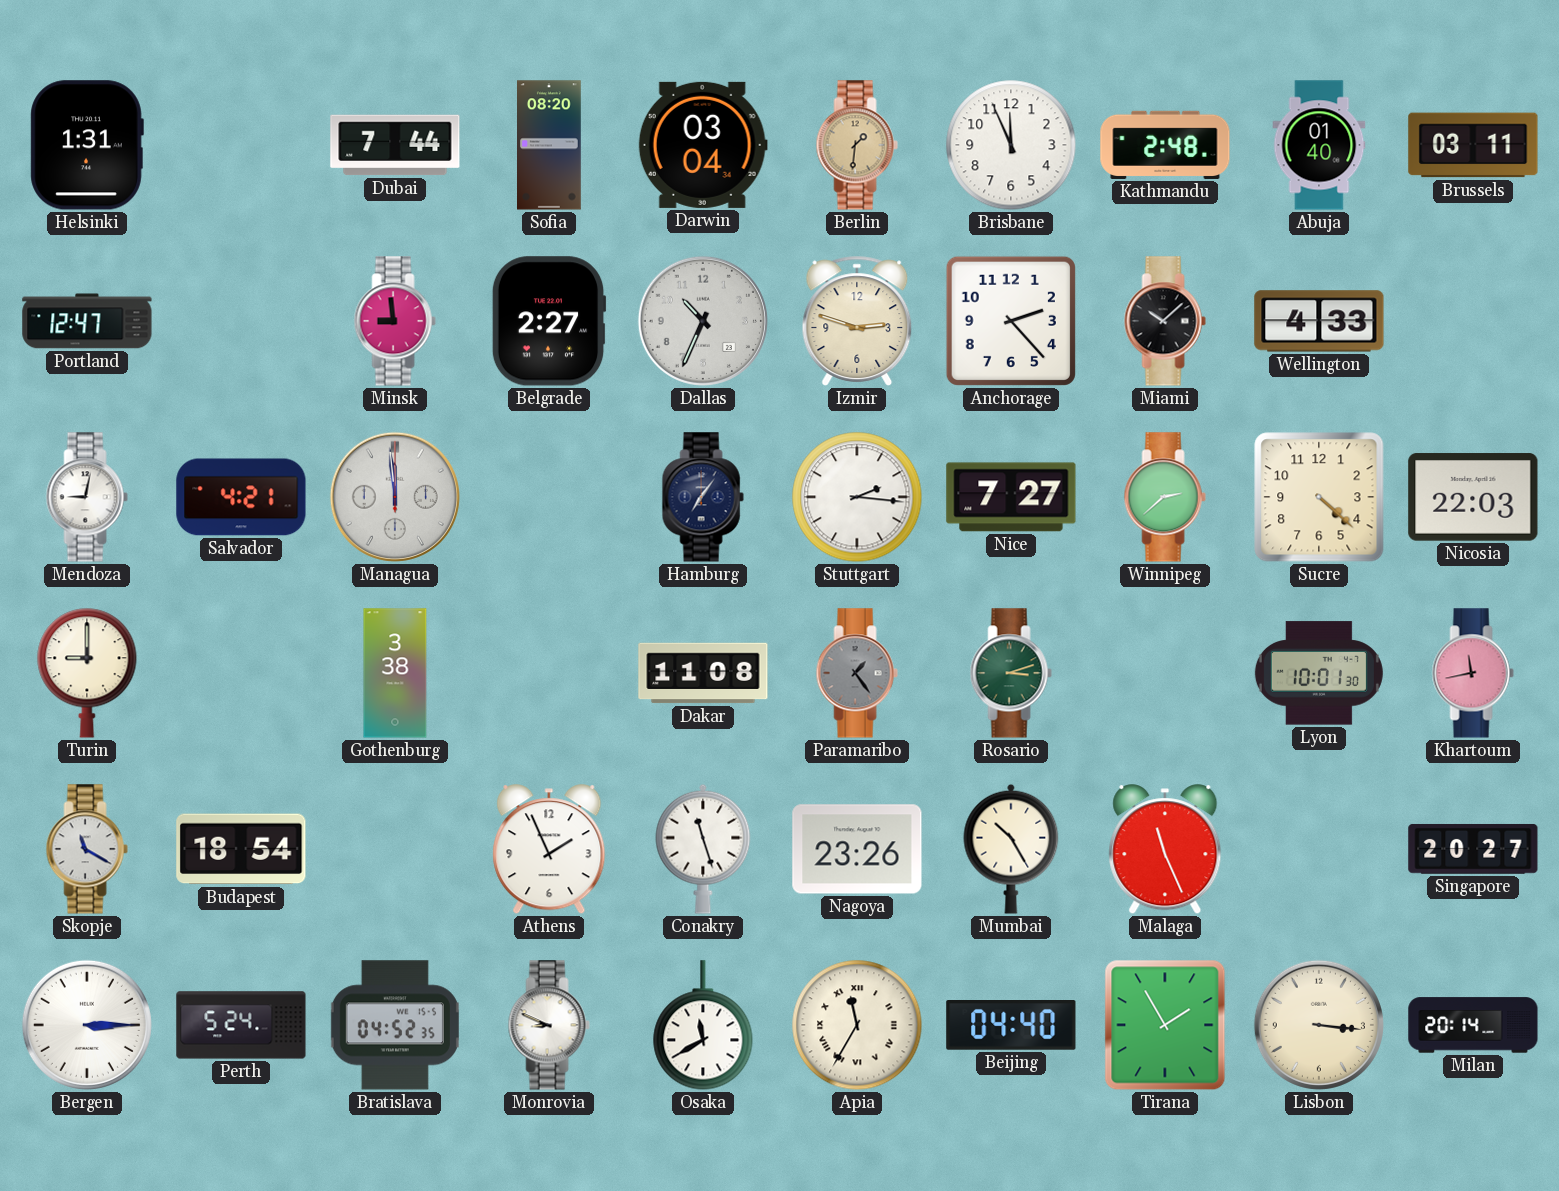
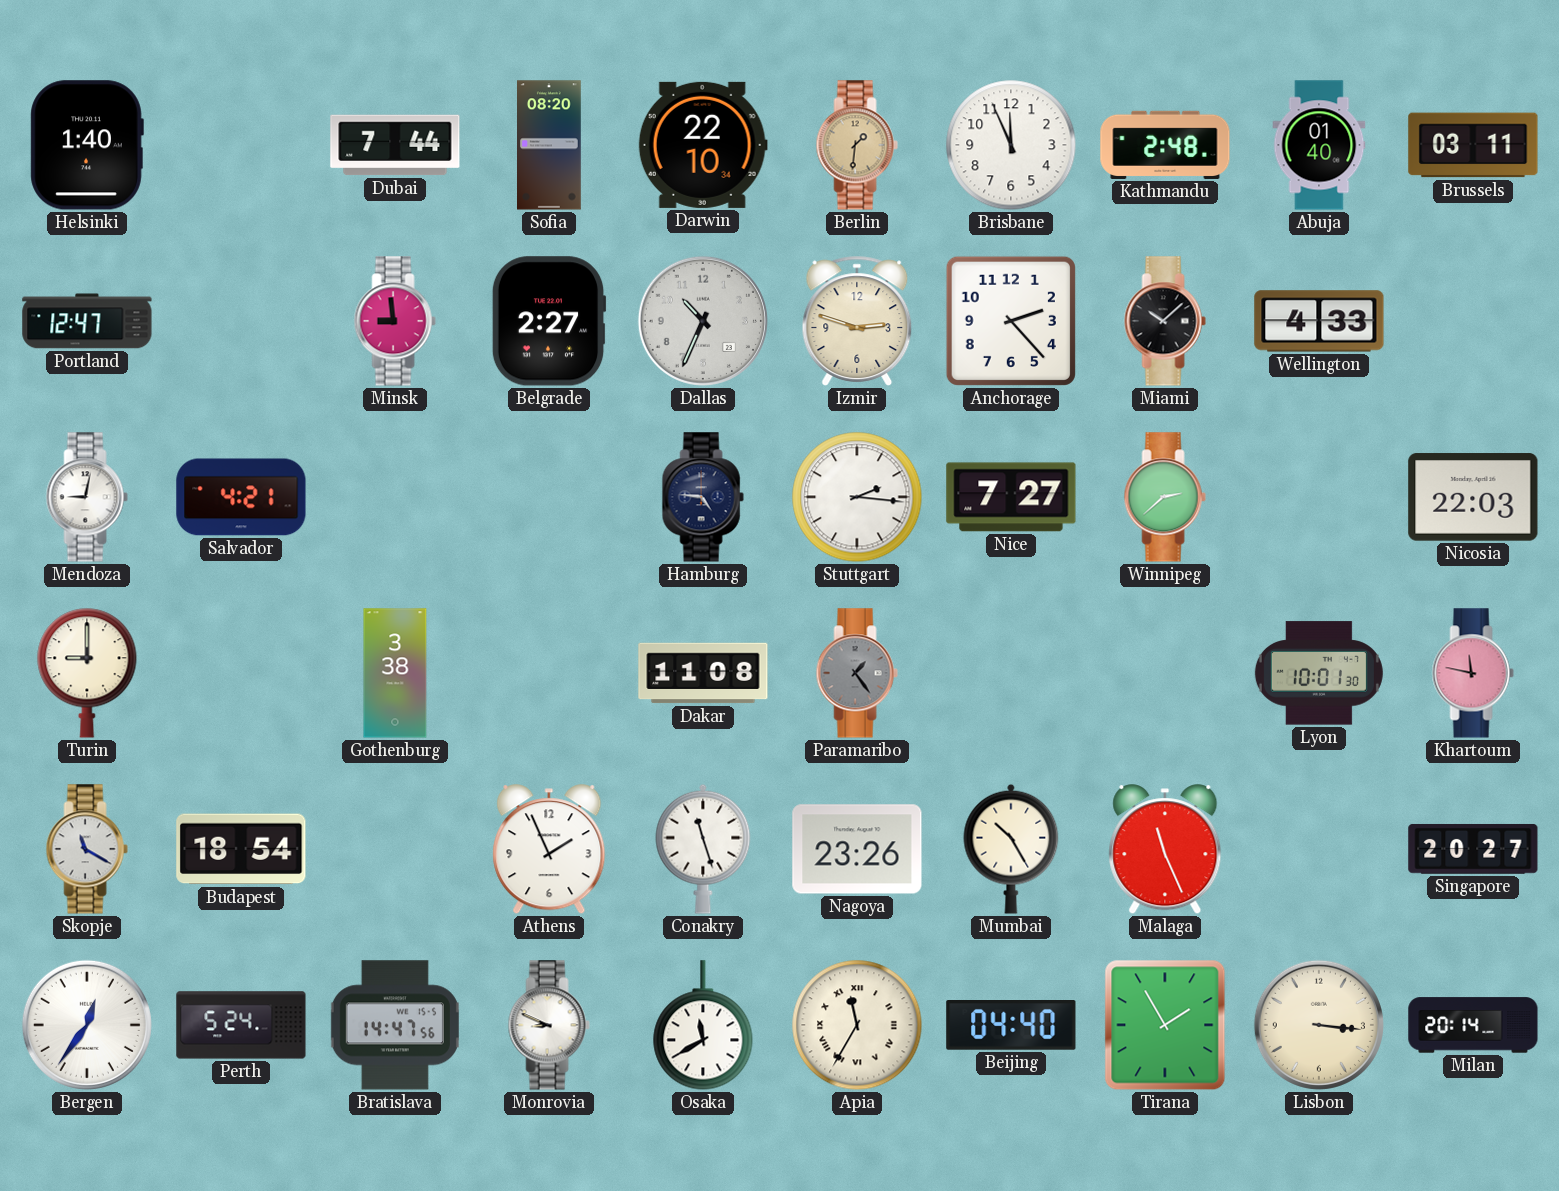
Helsinki: 1:31 -> 1:40 (87, 145)
Darwin: 03:04 -> 22:10 (703, 145)
Managua: 11:59 -> none (395, 497)
Hamburg: 7:06 -> 4:46 (703, 497)
Sucre: 4:22 -> none (1319, 497)
Rosario: 3:12 -> none (1011, 673)
Khartoum: 11:43 -> 11:47 (1473, 673)
Bergen: 3:15 -> 12:36 (87, 1025)
Bratislava: 04:52 -> 14:47 (395, 1025)
